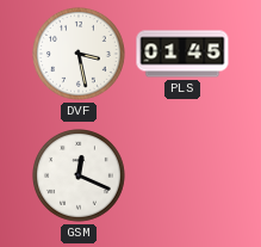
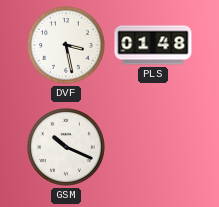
PLS: 01:45 -> 01:48 (153, 45)
GSM: 12:19 -> 10:19 (67, 148)
